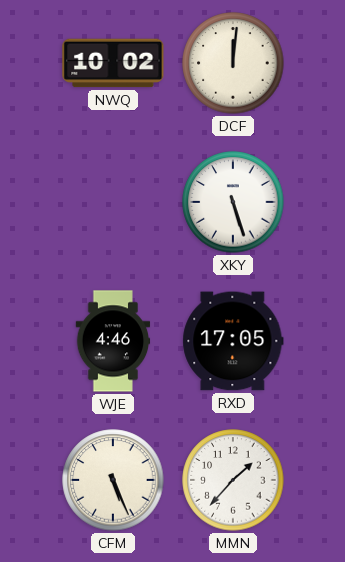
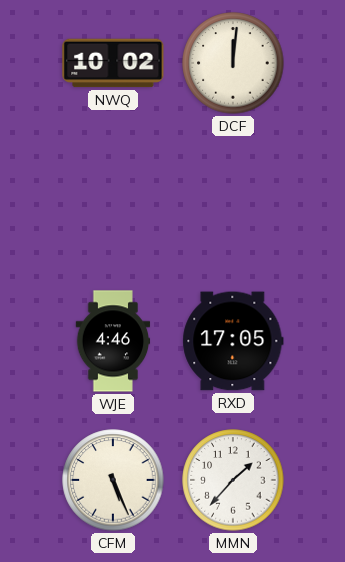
XKY: 5:27 -> none (233, 202)
